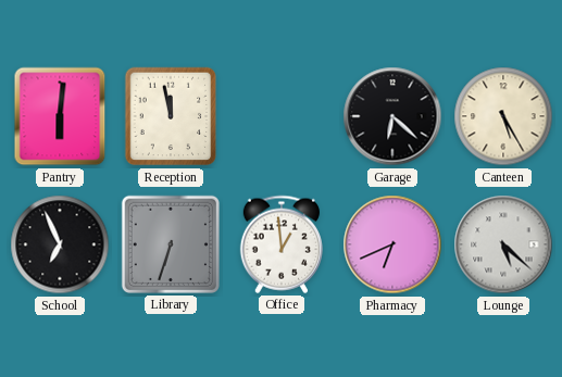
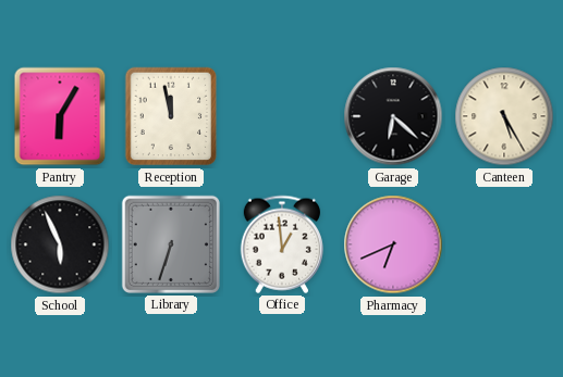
Pantry: 6:01 -> 6:05 (60, 116)
School: 6:56 -> 5:56 (60, 244)
Lounge: 5:22 -> none (503, 244)
